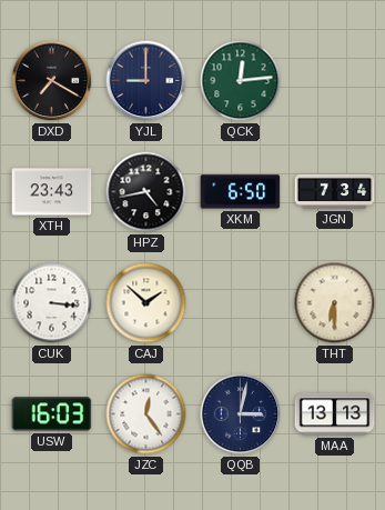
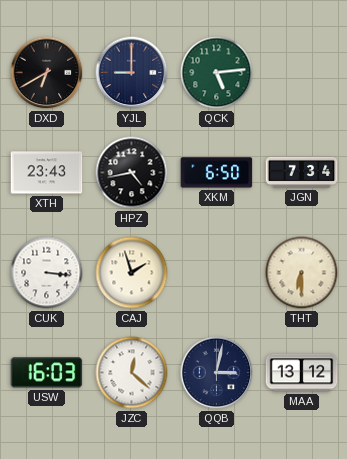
DXD: 7:20 -> 6:40 (47, 73)
QCK: 12:14 -> 5:14 (217, 73)
CAJ: 1:52 -> 1:57 (132, 273)
JZC: 12:24 -> 12:22 (132, 373)
MAA: 13:13 -> 13:12 (302, 373)
